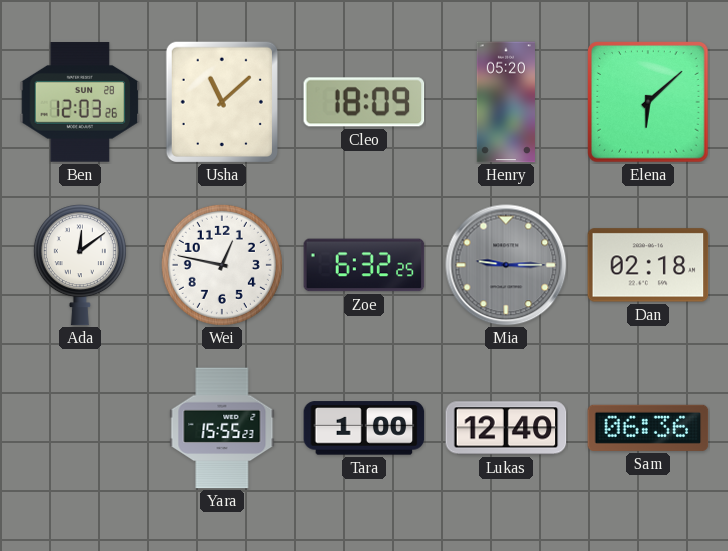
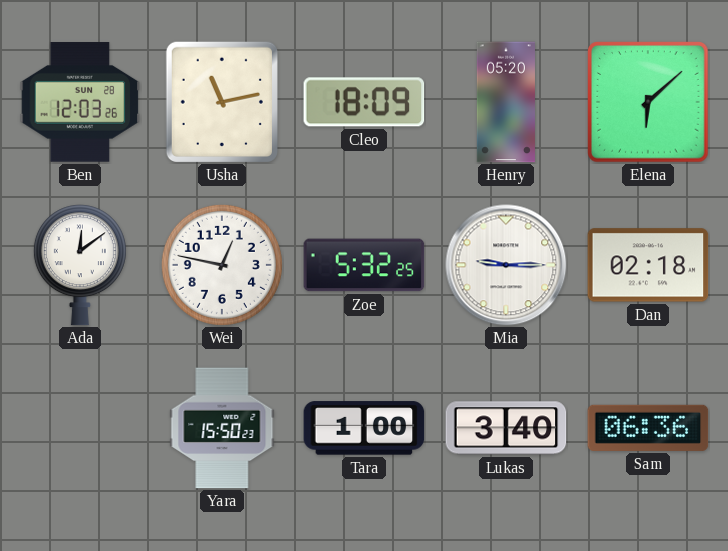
Usha: 11:08 -> 11:13 (222, 102)
Zoe: 6:32 -> 5:32 (364, 265)
Mia dial: grey -> white (506, 265)
Yara: 15:55 -> 15:50 (222, 428)
Lukas: 12:40 -> 3:40 (506, 428)
